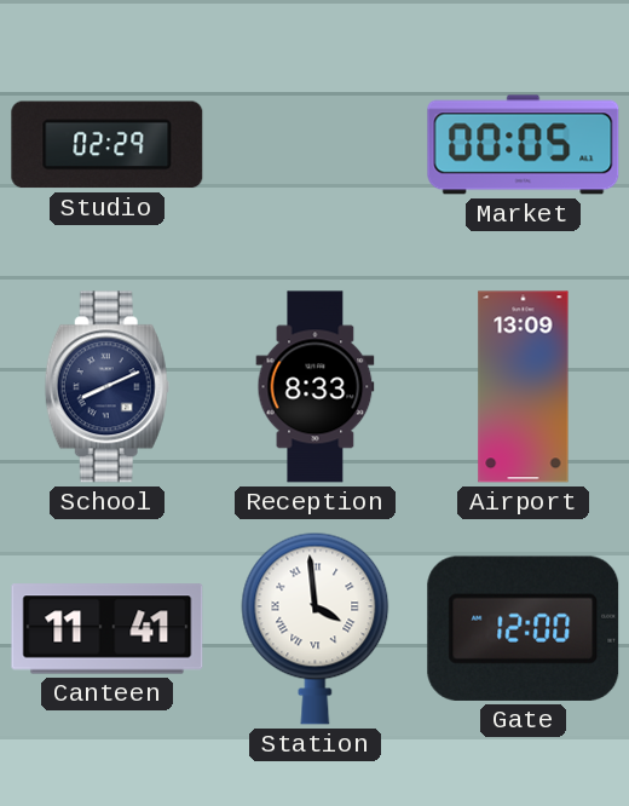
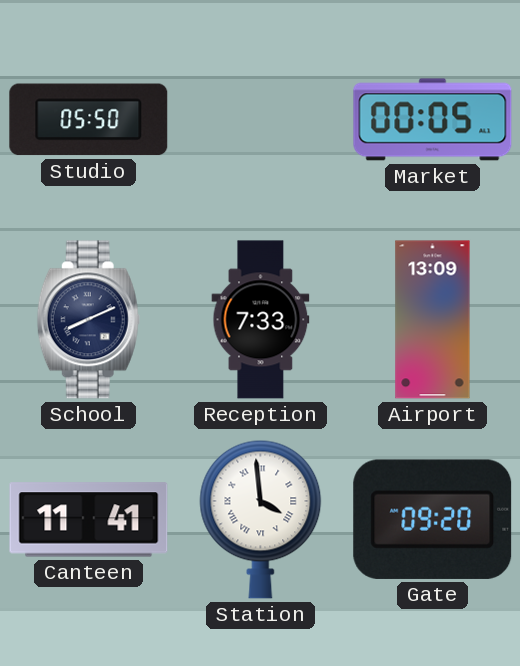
Studio: 02:29 -> 05:50 (89, 120)
Reception: 8:33 -> 7:33 (261, 320)
Gate: 12:00 -> 09:20 (433, 519)
